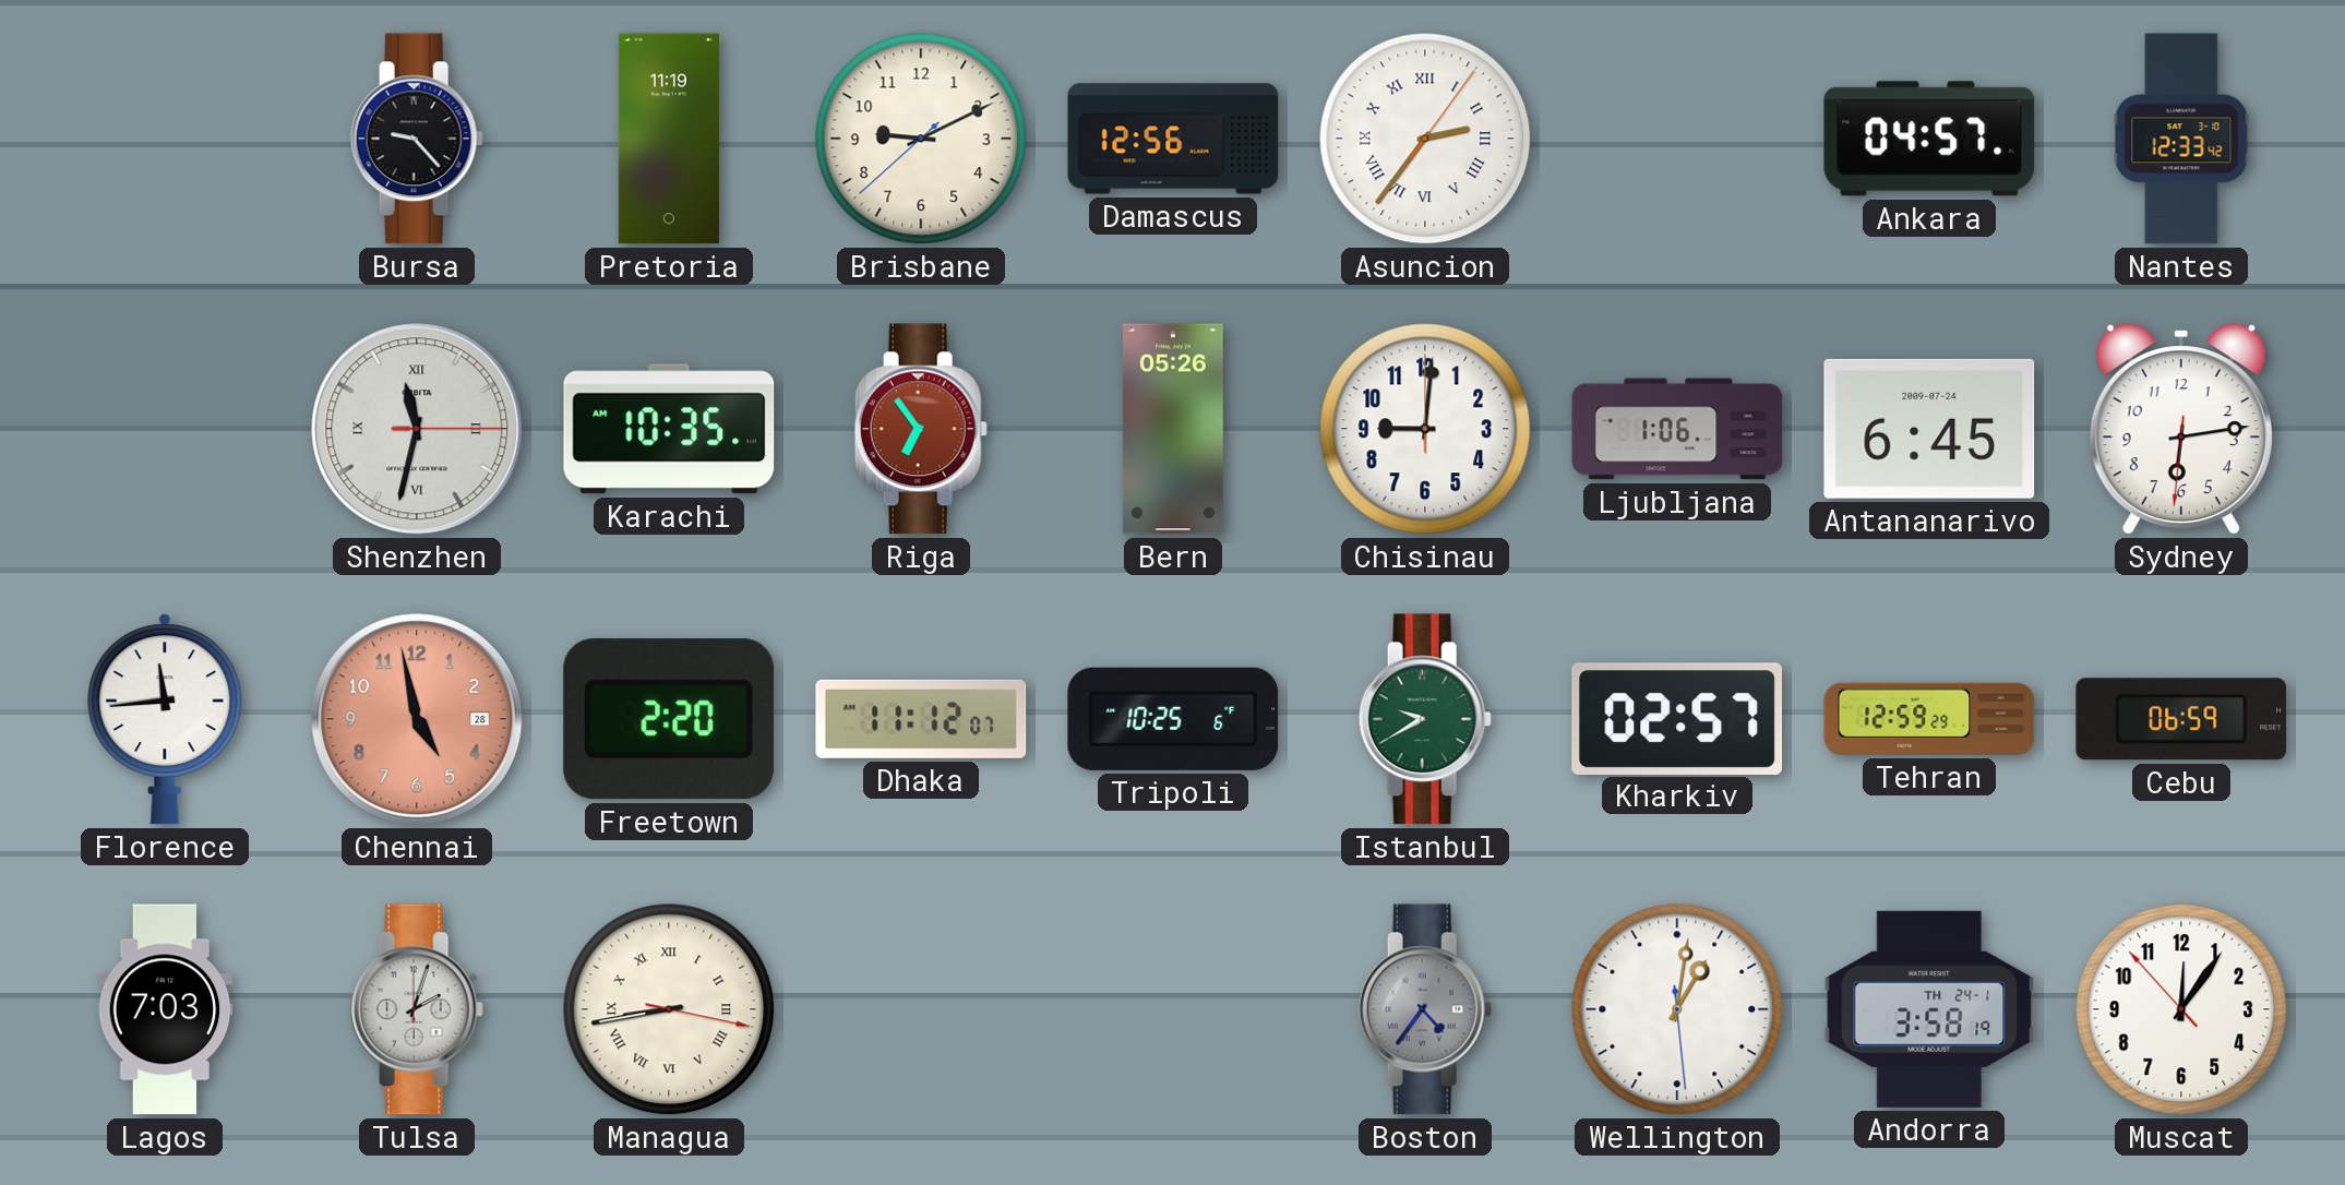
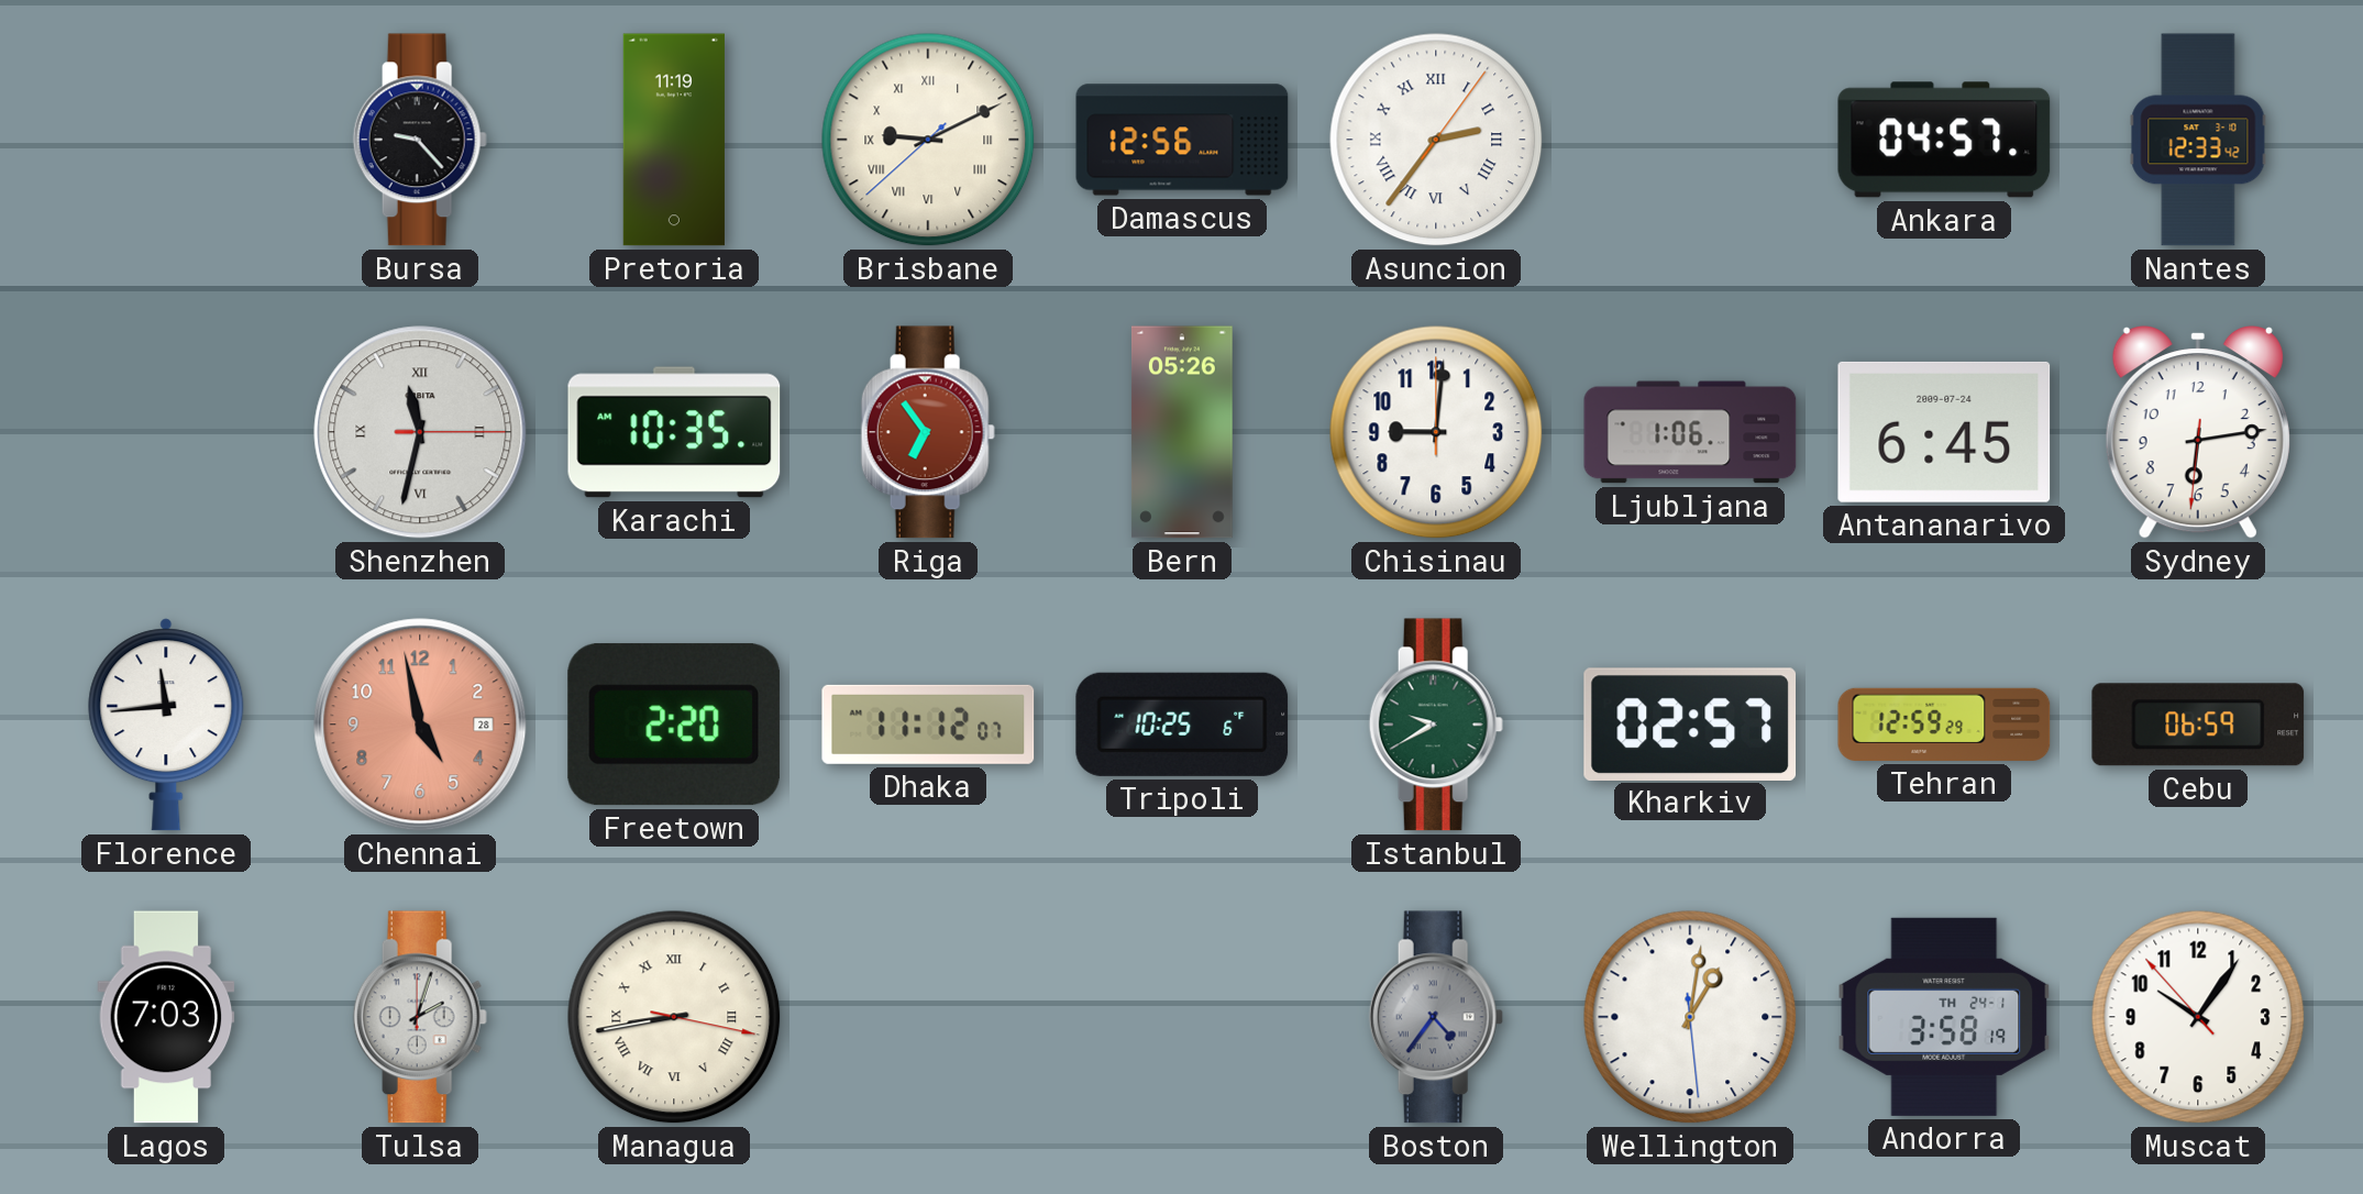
Brisbane numerals: Arabic -> Roman (928, 140)
Muscat: 12:05 -> 10:05 (2198, 1017)
